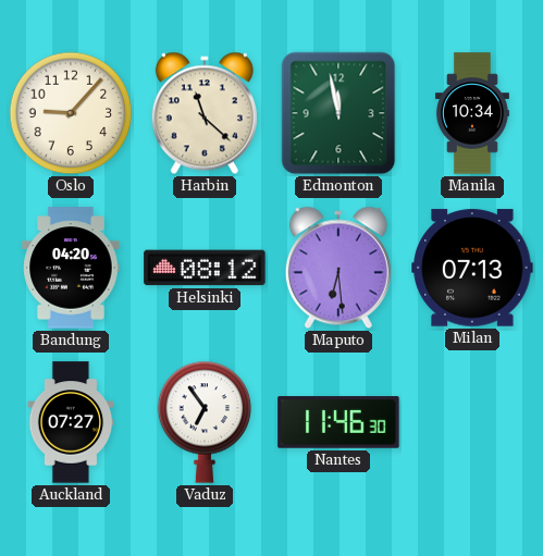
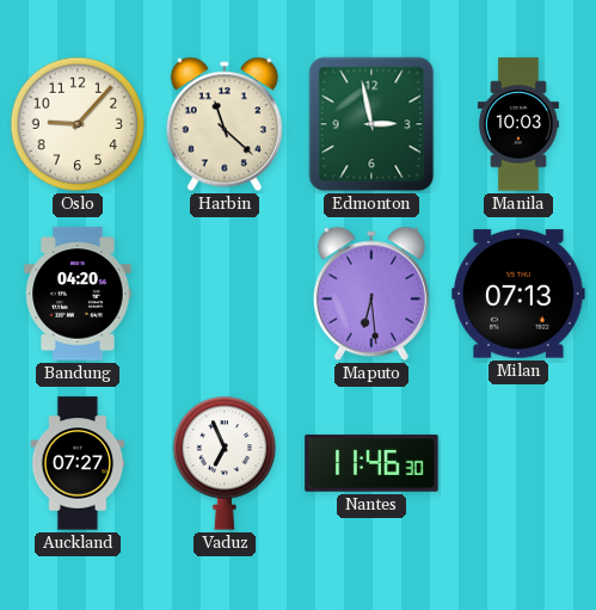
Edmonton: 11:58 -> 2:58 (371, 124)
Manila: 10:34 -> 10:03 (518, 124)
Helsinki: 08:12 -> none (205, 268)
Vaduz: 6:54 -> 6:56 (225, 463)
